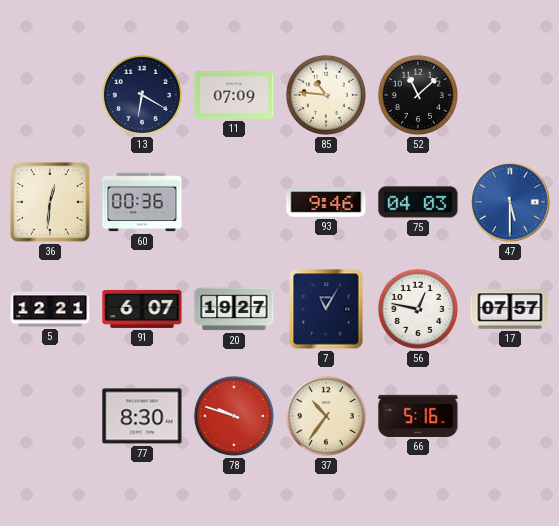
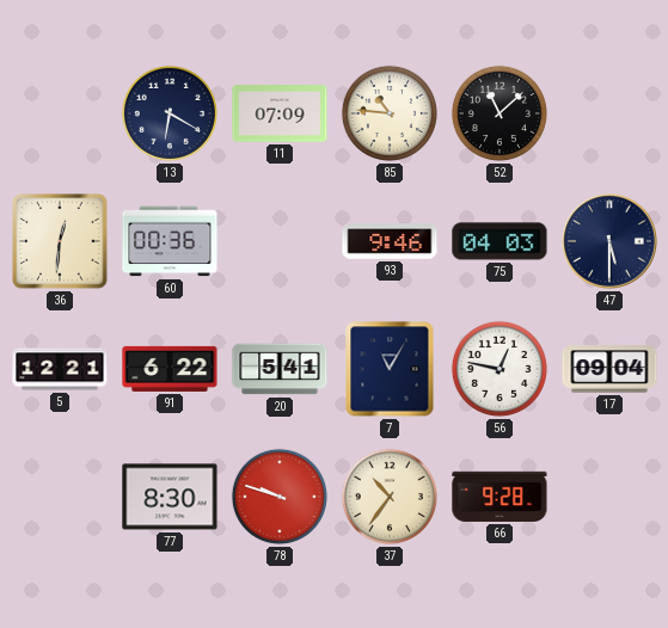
47 dial: blue -> navy (609, 241)
91: 6:07 -> 6:22 (170, 369)
20: 19:27 -> 5:41 (280, 369)
17: 07:57 -> 09:04 (609, 369)
66: 5:16 -> 9:28 (500, 497)
